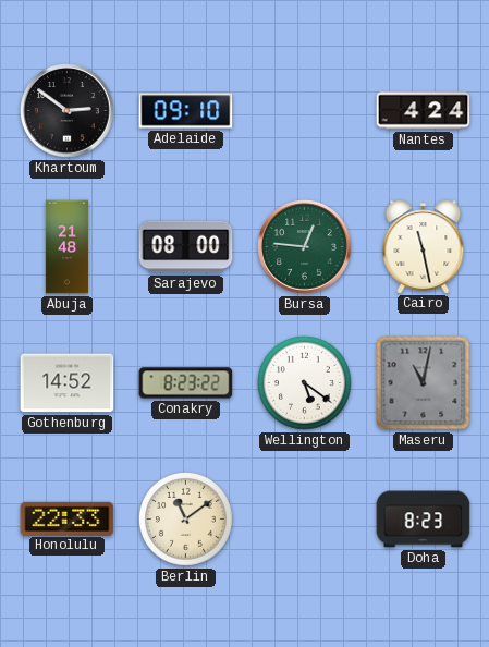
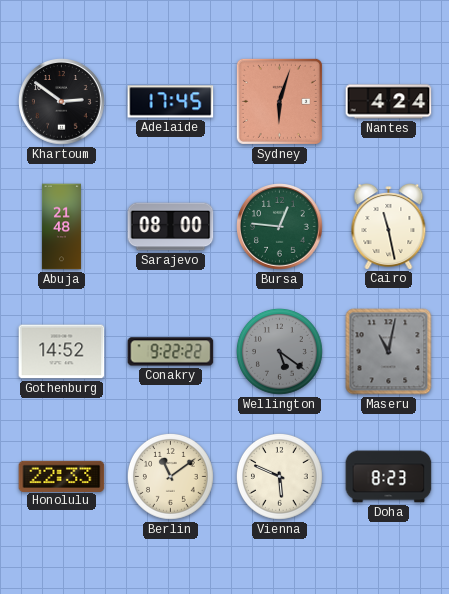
Adelaide: 09:10 -> 17:45 (171, 102)
Sydney: none -> 6:03 (279, 101)
Conakry: 8:23 -> 9:22 (171, 352)
Wellington dial: white -> grey (280, 352)
Vienna: none -> 5:49 (280, 477)
